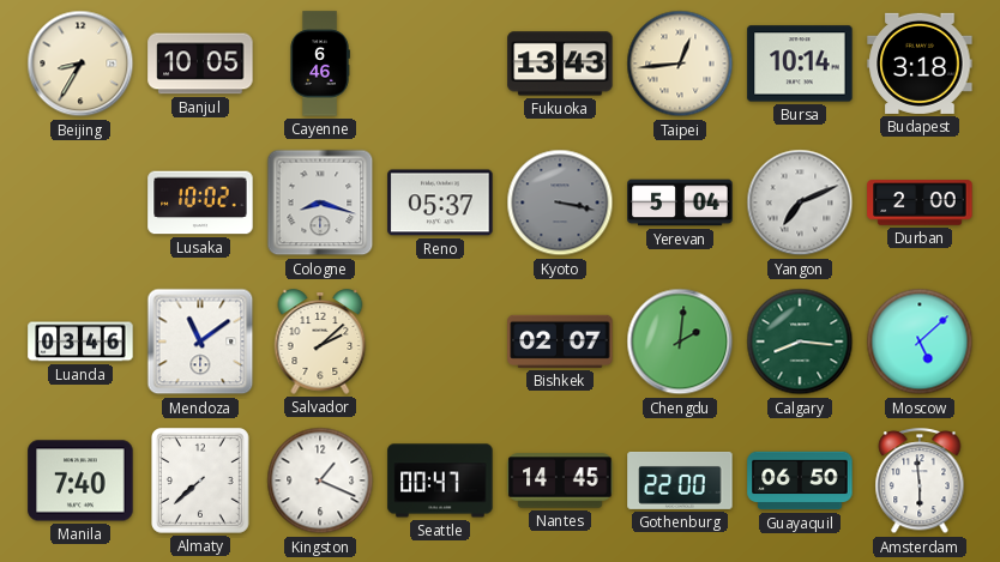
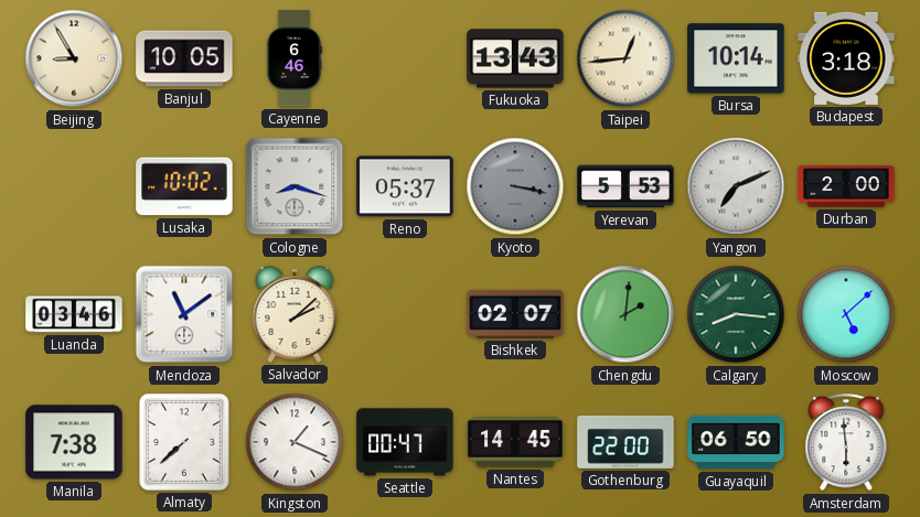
Beijing: 8:35 -> 8:55 (74, 58)
Yerevan: 5:04 -> 5:53 (625, 186)
Manila: 7:40 -> 7:38 (74, 442)
